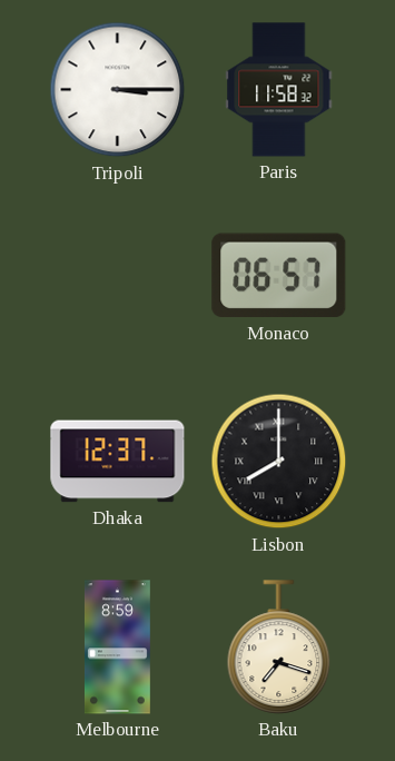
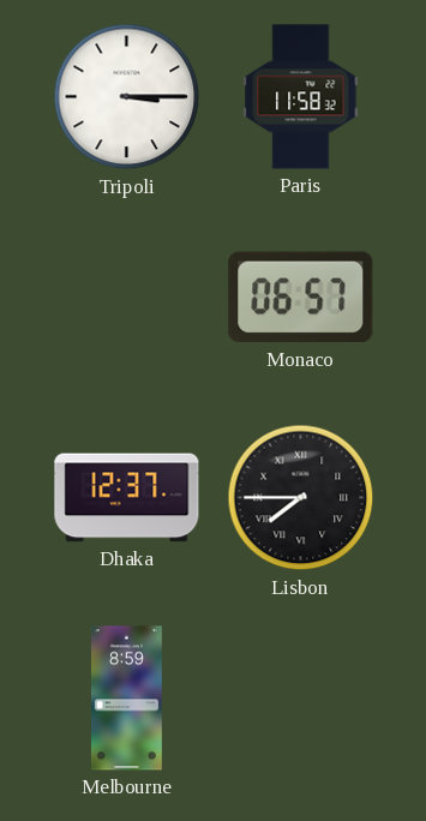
Lisbon: 8:00 -> 7:45 (301, 498)
Baku: 7:18 -> none (279, 648)
